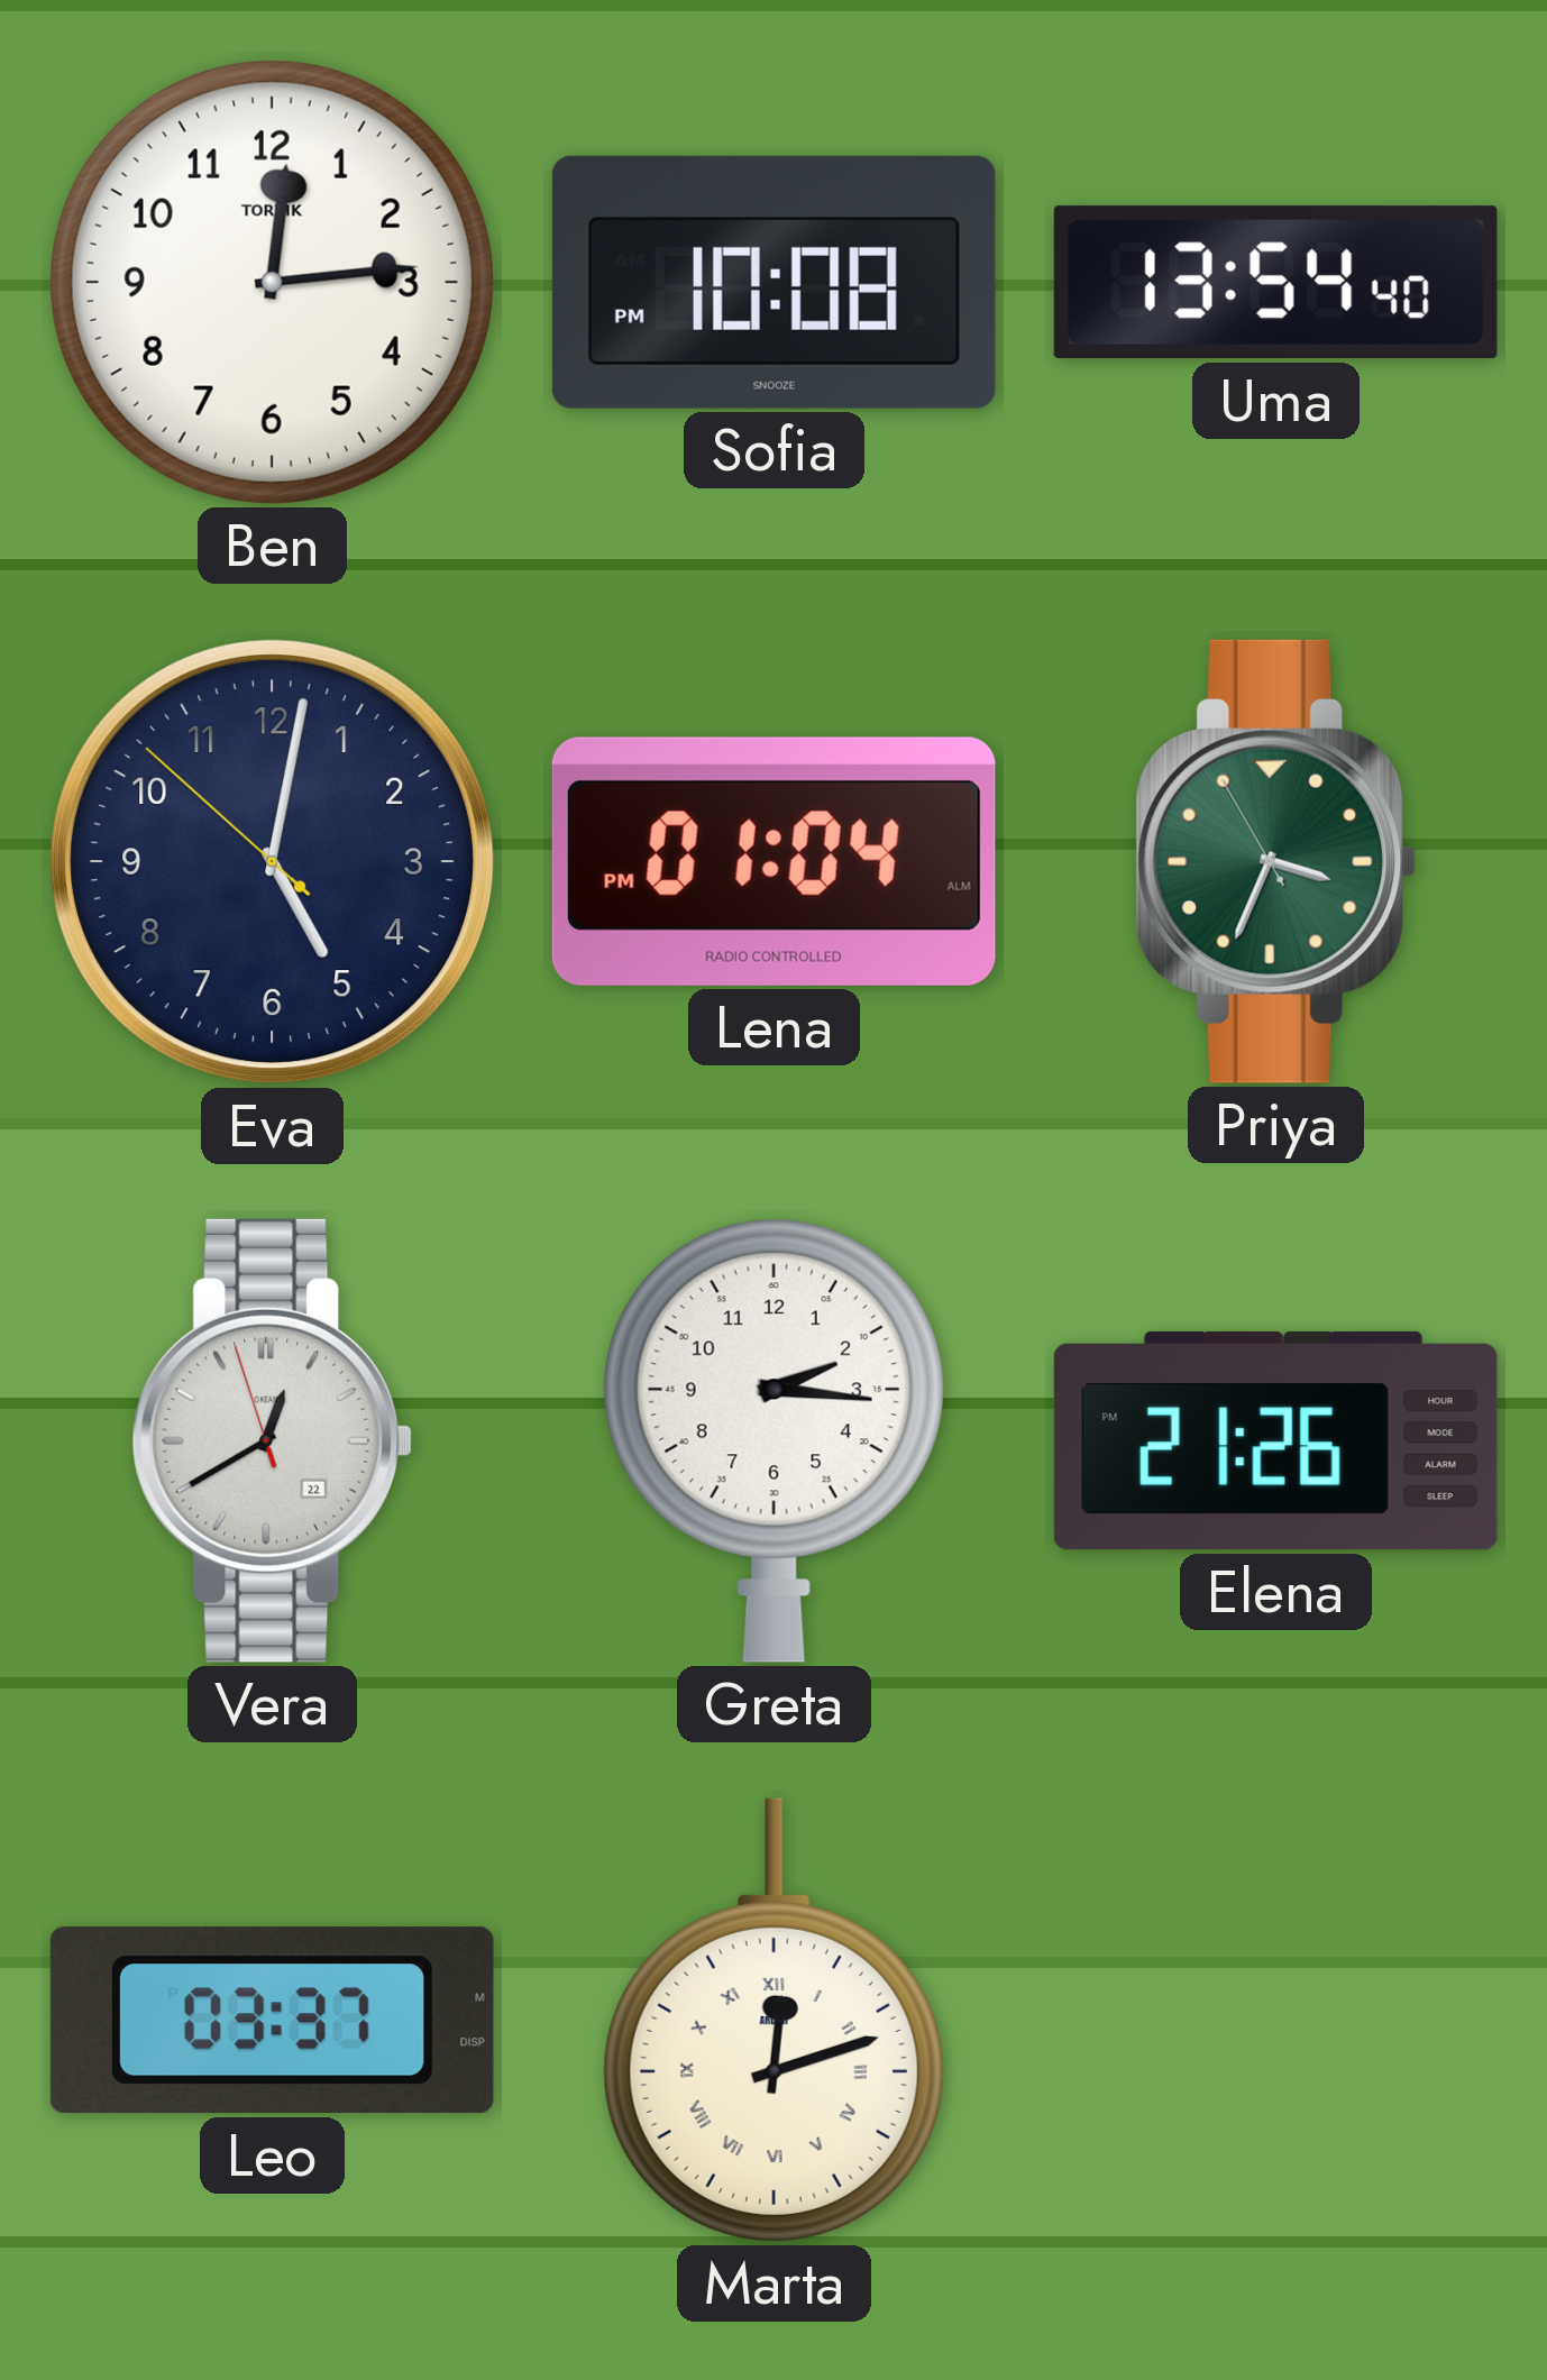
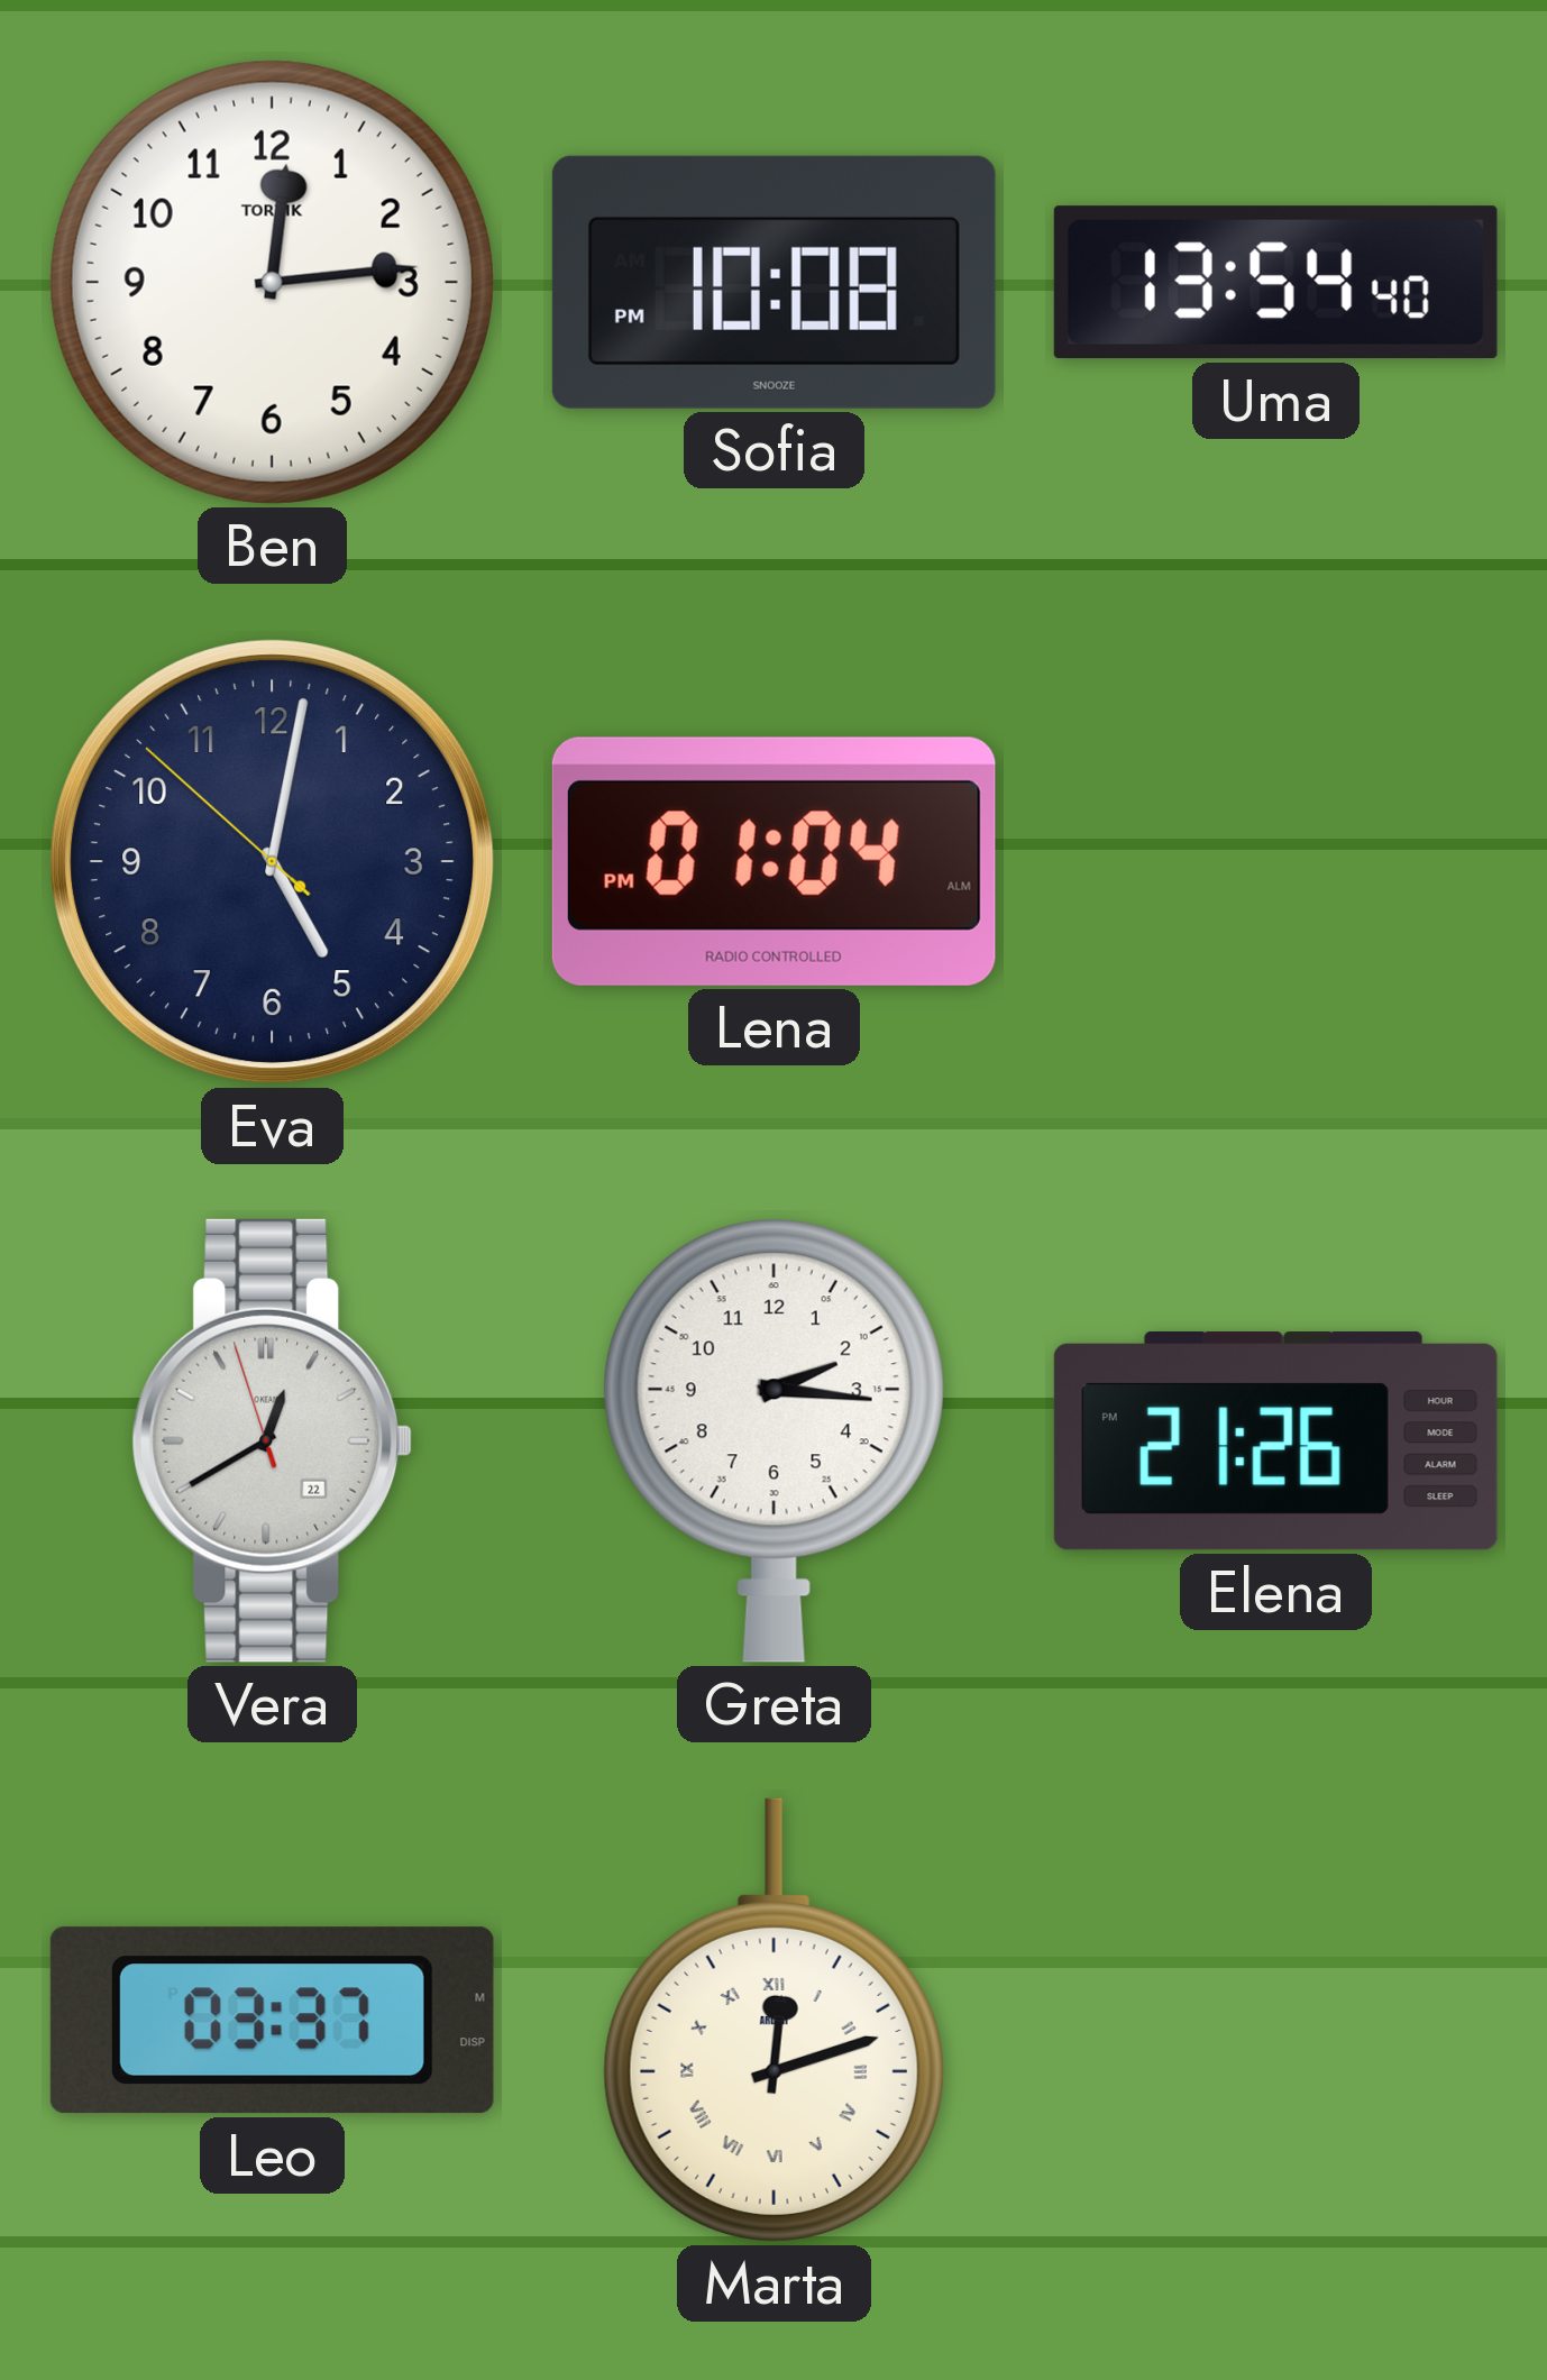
Priya: 3:33 -> none (1276, 861)
